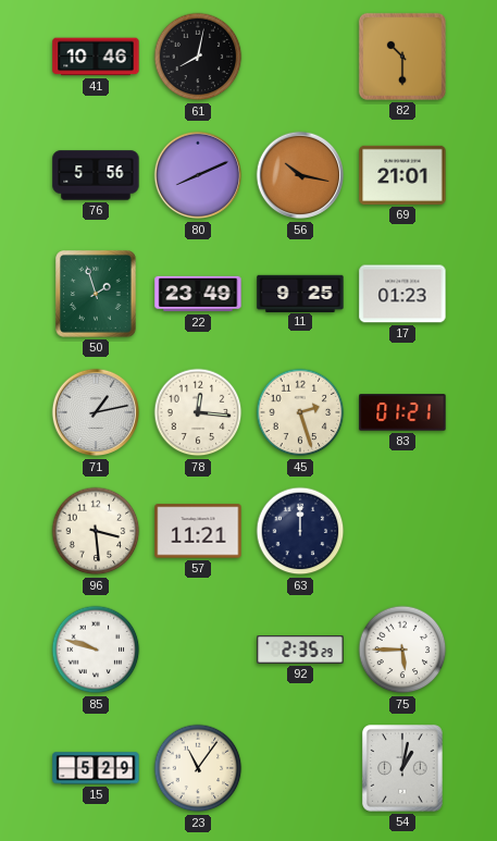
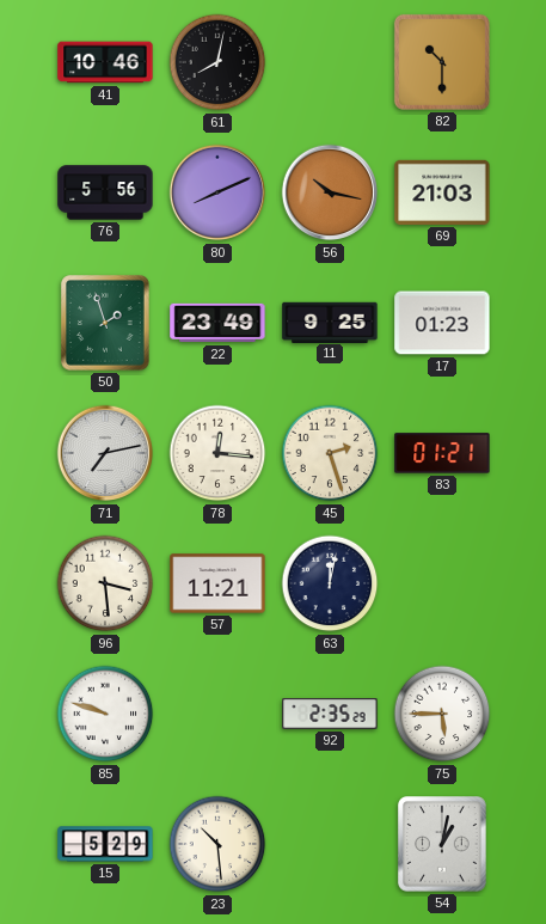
69: 21:01 -> 21:03 (442, 192)
71: 1:13 -> 7:13 (105, 453)
63: 12:00 -> 12:02 (330, 583)
23: 11:06 -> 10:29 (217, 844)
